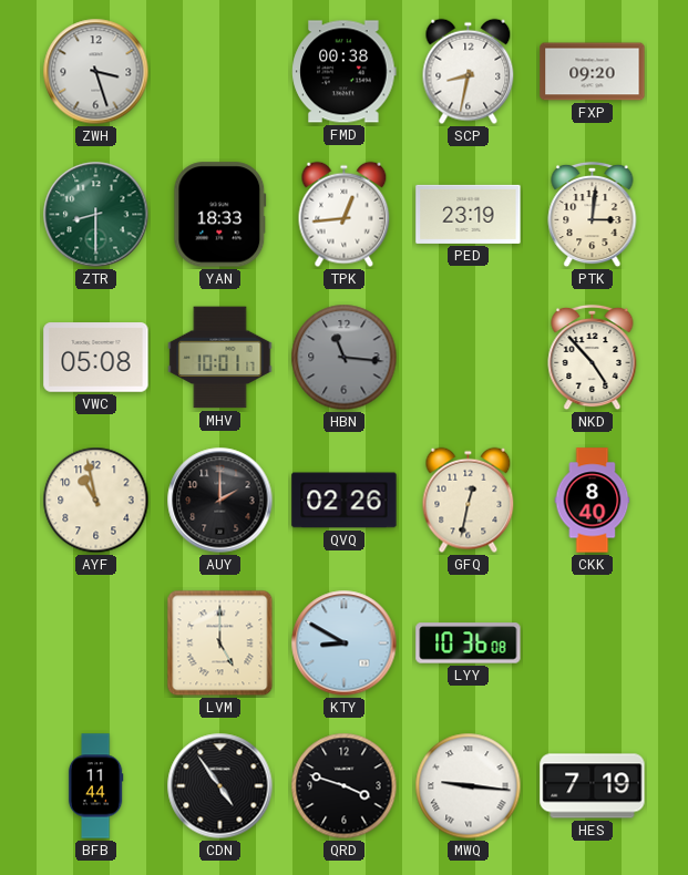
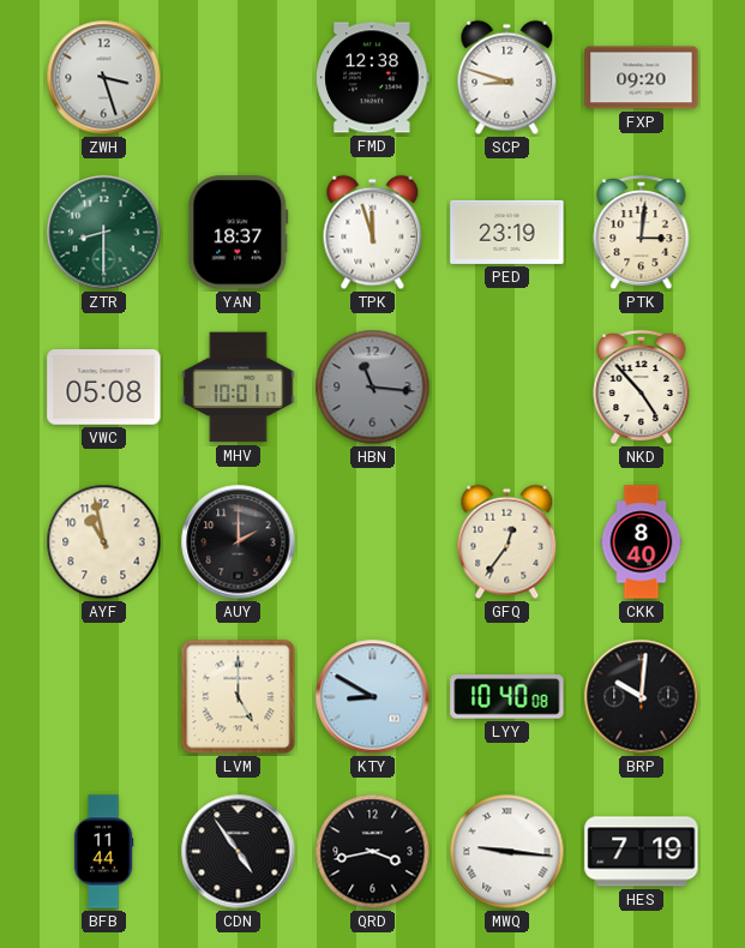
FMD: 00:38 -> 12:38 (373, 78)
SCP: 8:32 -> 8:48 (507, 78)
YAN: 18:33 -> 18:37 (239, 233)
TPK: 12:44 -> 11:57 (373, 233)
QVQ: 02:26 -> none (345, 501)
GFQ: 12:32 -> 12:36 (507, 542)
LYY: 10:36 -> 10:40 (507, 697)
BRP: none -> 10:01 (642, 697)
QRD: 3:48 -> 3:43 (373, 852)
